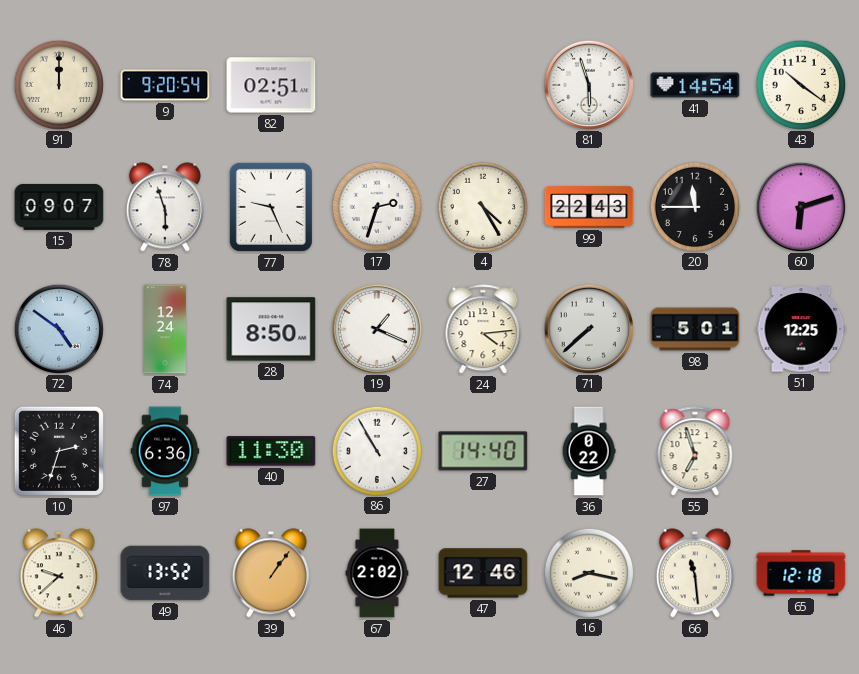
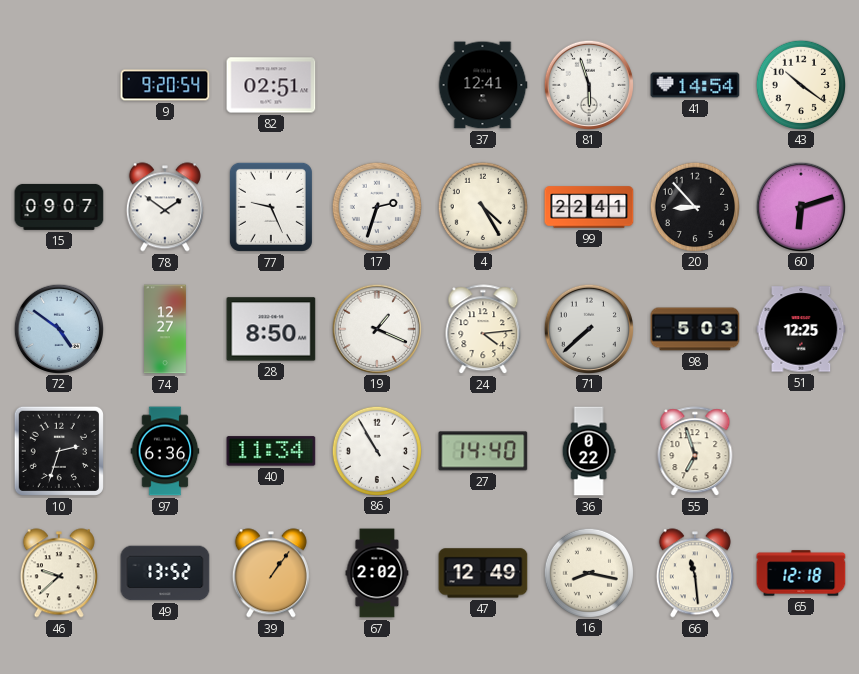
91: 12:00 -> none (58, 84)
37: none -> 12:41 (483, 85)
78: 5:57 -> 1:51 (165, 207)
99: 22:43 -> 22:41 (589, 207)
20: 11:45 -> 8:53 (694, 206)
74: 12:24 -> 12:27 (166, 329)
98: 5:01 -> 5:03 (695, 329)
40: 11:30 -> 11:34 (271, 451)
47: 12:46 -> 12:49 (483, 573)
